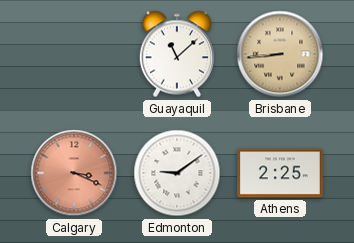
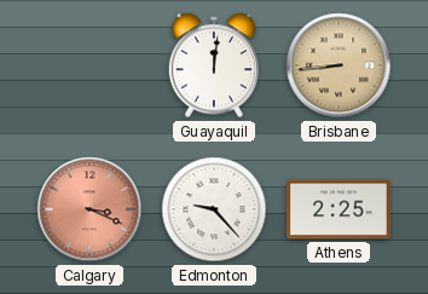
Guayaquil: 11:08 -> 12:01 (214, 65)
Edmonton: 9:09 -> 9:23 (214, 209)
